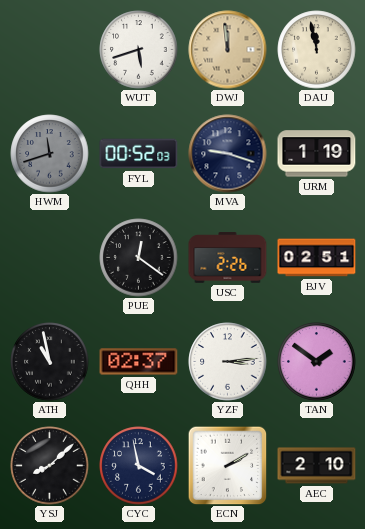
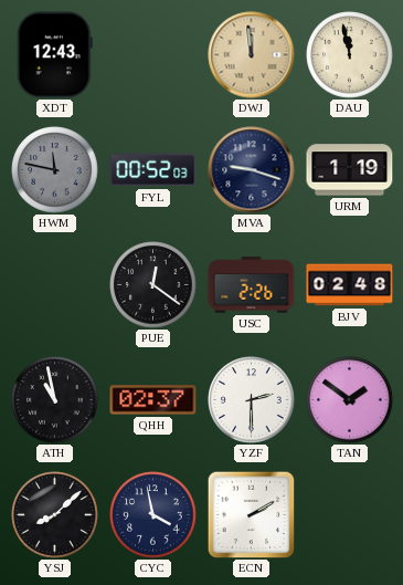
XDT: none -> 12:43 (54, 55)
WUT: 5:42 -> none (139, 50)
HWM: 11:42 -> 11:47 (55, 170)
BJV: 02:51 -> 02:48 (350, 285)
YZF: 3:14 -> 2:30 (252, 400)
AEC: 2:10 -> none (317, 466)
